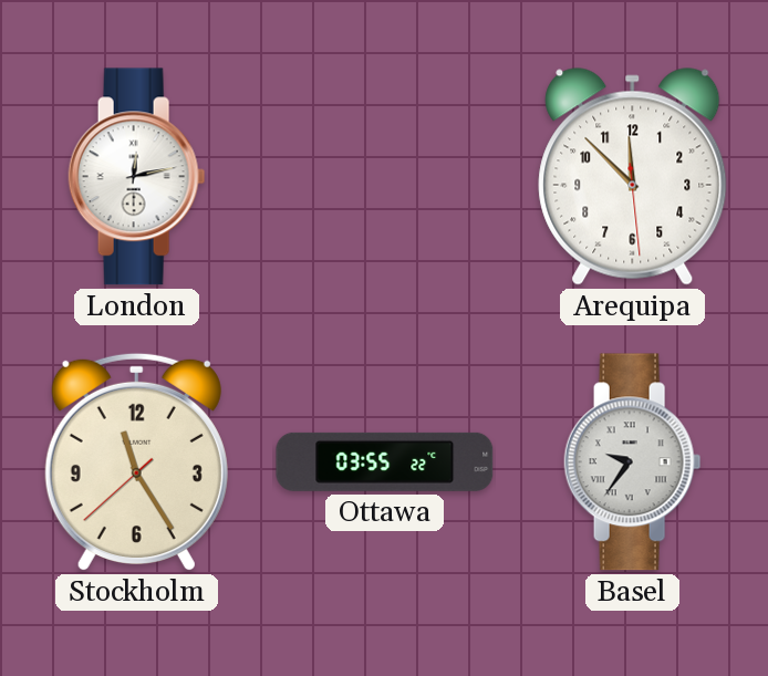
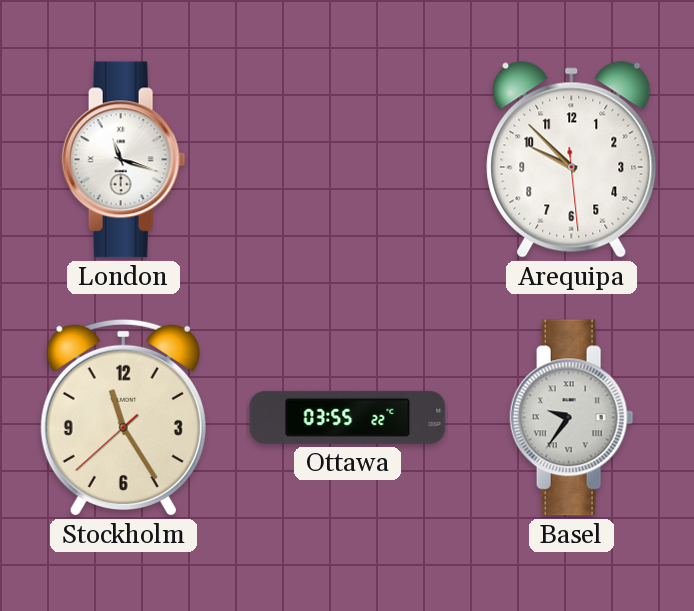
London: 12:13 -> 11:18 (124, 160)
Arequipa: 11:52 -> 9:52 (572, 160)
